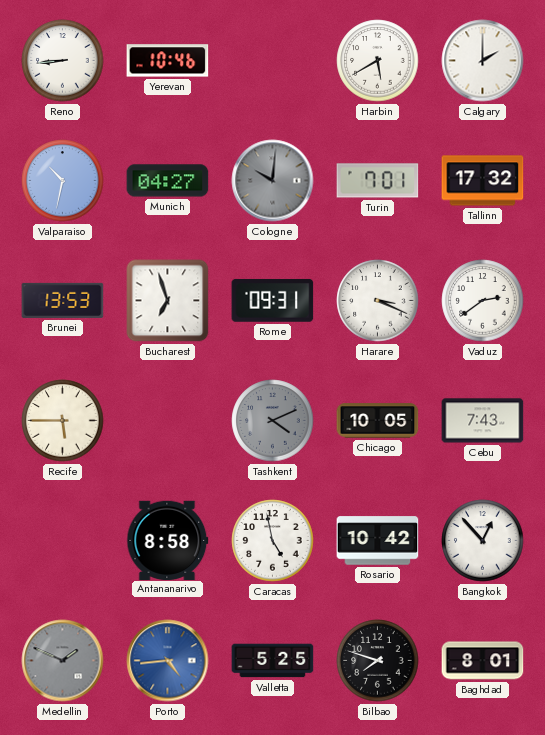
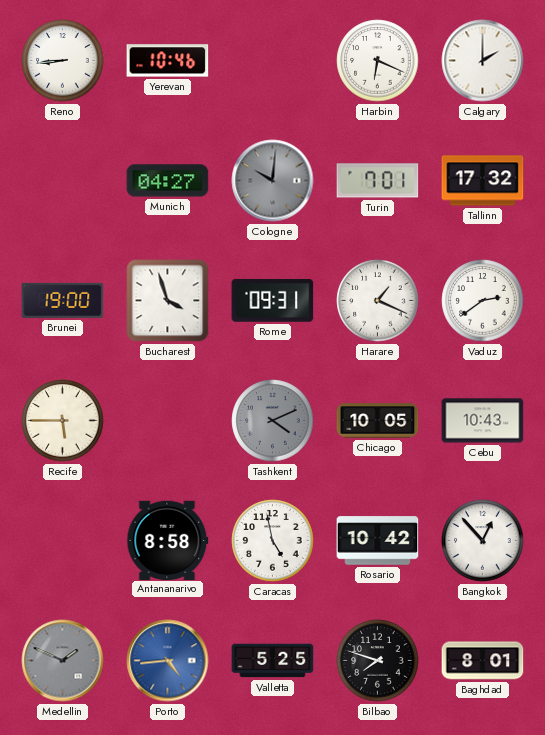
Harbin: 5:40 -> 6:19 (378, 61)
Valparaiso: 10:32 -> none (63, 181)
Brunei: 13:53 -> 19:00 (63, 300)
Bucharest: 6:57 -> 3:57 (168, 301)
Harare: 3:19 -> 1:19 (378, 301)
Cebu: 7:43 -> 10:43 (483, 421)
